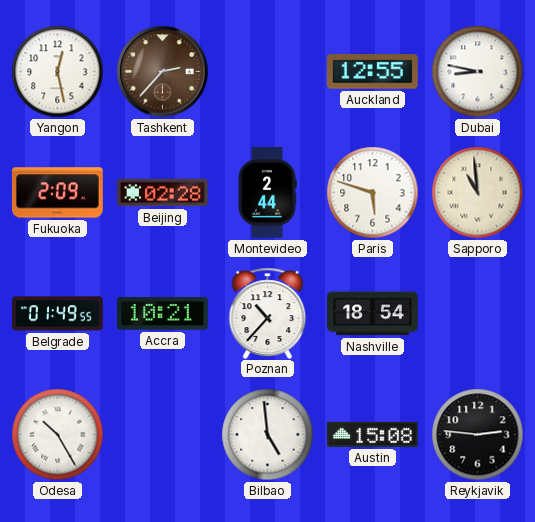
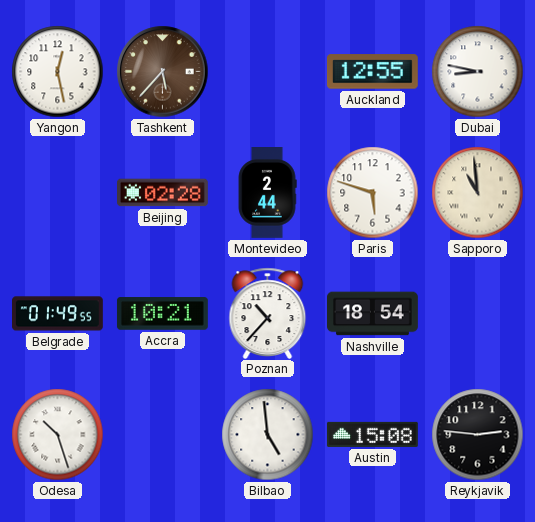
Tashkent: 2:37 -> 5:37 (163, 72)
Fukuoka: 2:09 -> none (57, 193)
Odesa: 10:25 -> 10:27 (58, 435)
